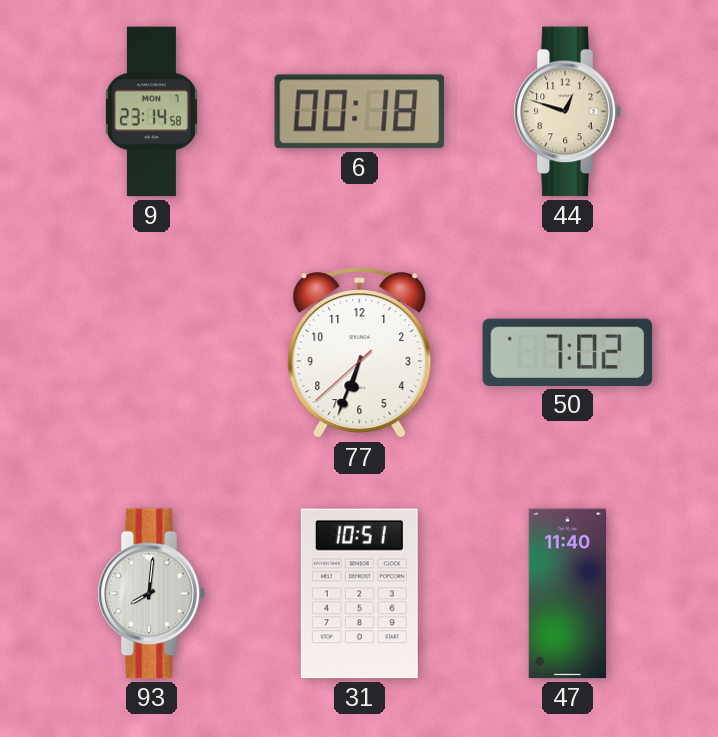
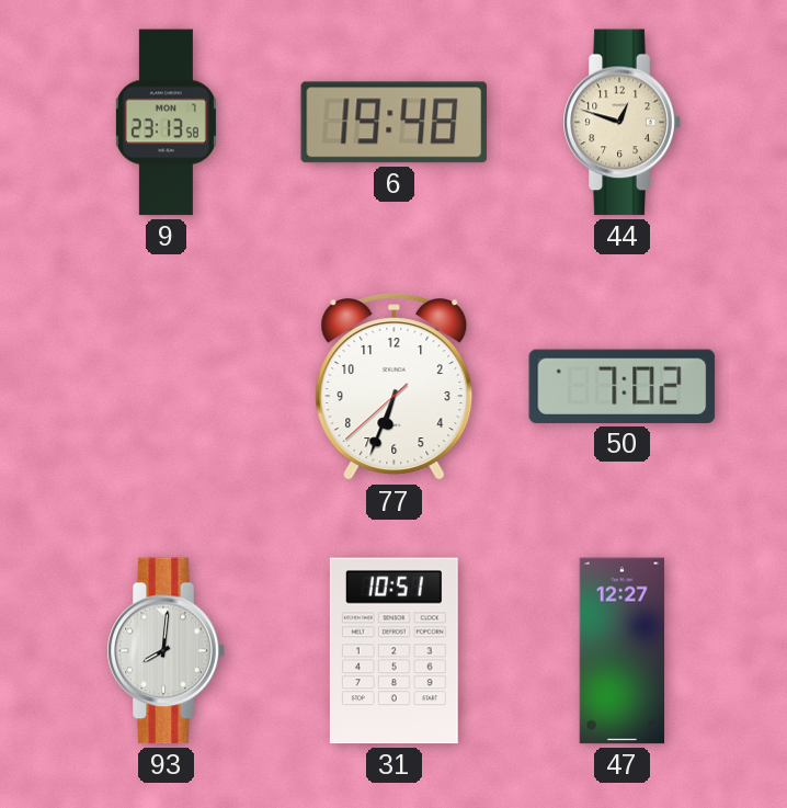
9: 23:14 -> 23:13 (166, 123)
6: 00:18 -> 19:48 (395, 123)
47: 11:40 -> 12:27 (623, 651)
